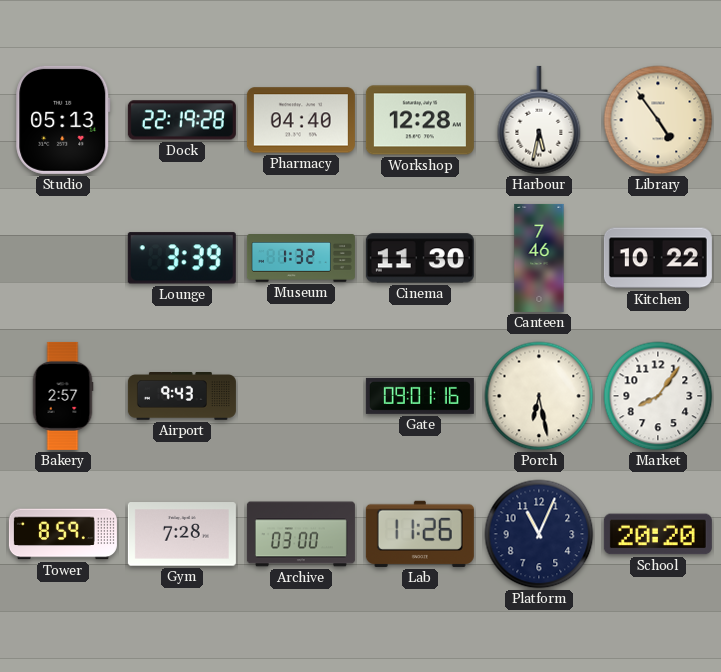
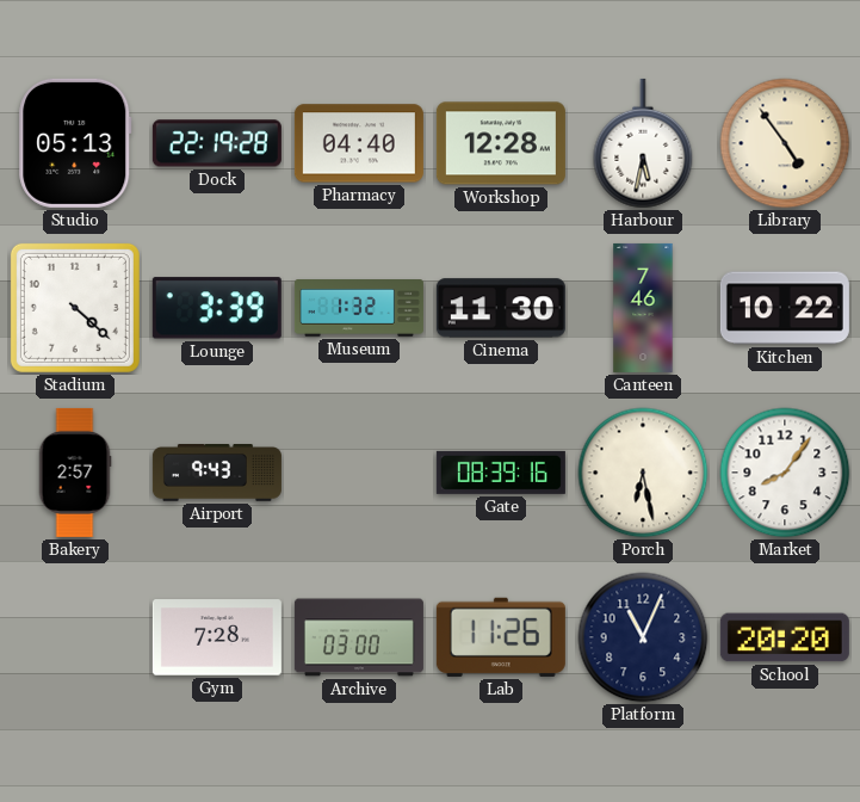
Stadium: none -> 4:22 (75, 308)
Gate: 09:01 -> 08:39 (501, 473)
Tower: 8:59 -> none (63, 534)
